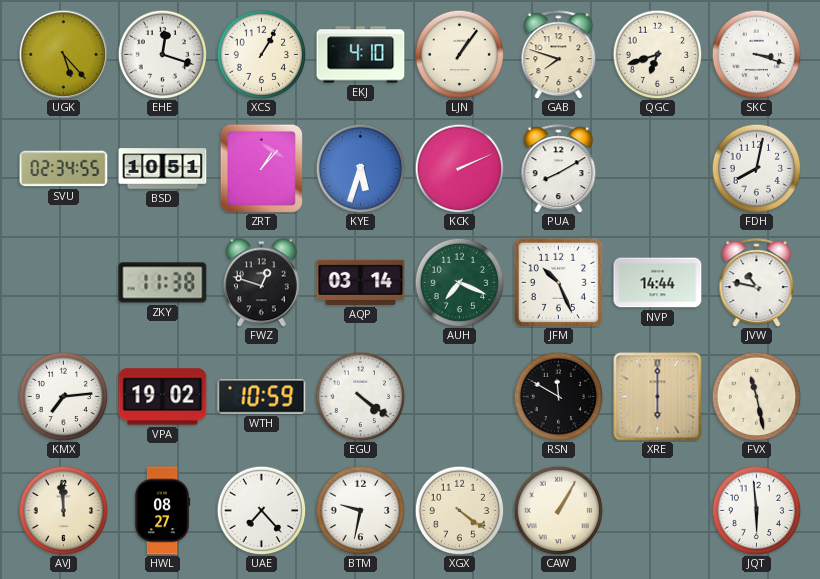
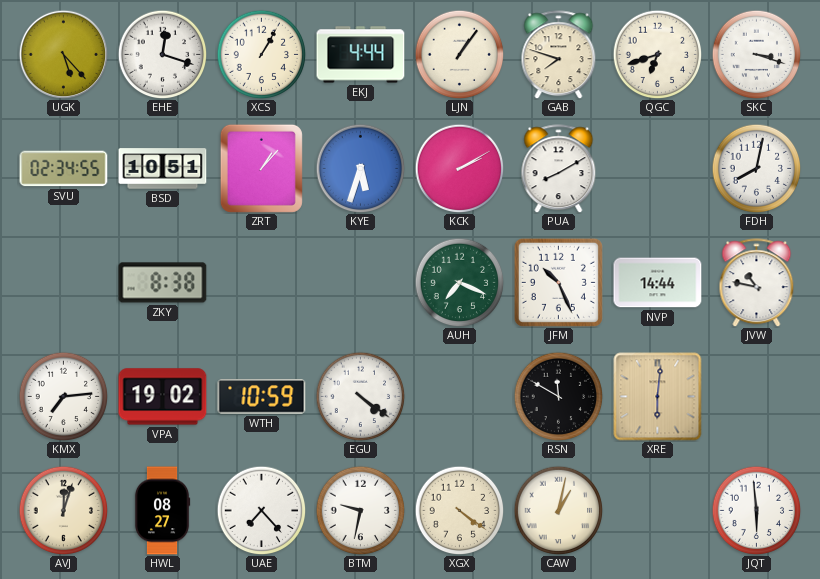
EKJ: 4:10 -> 4:44 (361, 55)
KCK: 2:11 -> 2:10 (459, 168)
ZKY: 11:38 -> 8:38 (163, 283)
FWZ: 12:48 -> none (261, 283)
AQP: 03:14 -> none (361, 282)
XRE: 6:00 -> 6:01 (658, 397)
FVX: 11:28 -> none (756, 396)
AVJ: 11:59 -> 12:03 (63, 510)
CAW: 1:05 -> 1:02 (558, 510)
